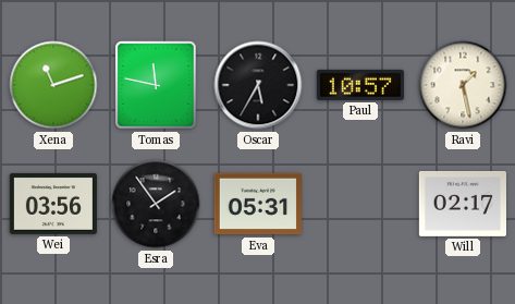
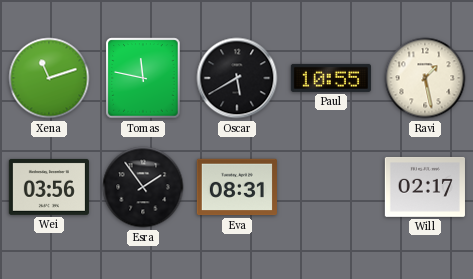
Oscar: 5:35 -> 5:40 (237, 78)
Paul: 10:57 -> 10:55 (331, 78)
Eva: 05:31 -> 08:31 (237, 187)
